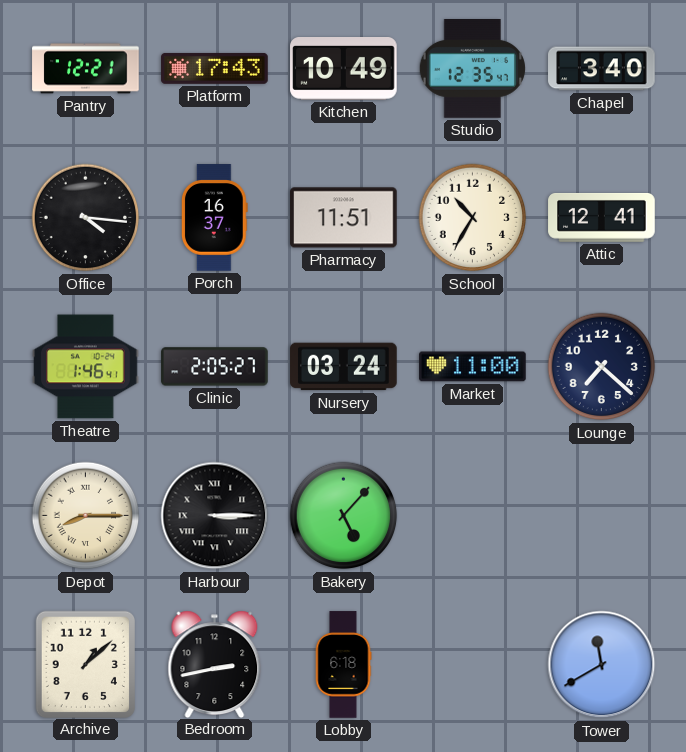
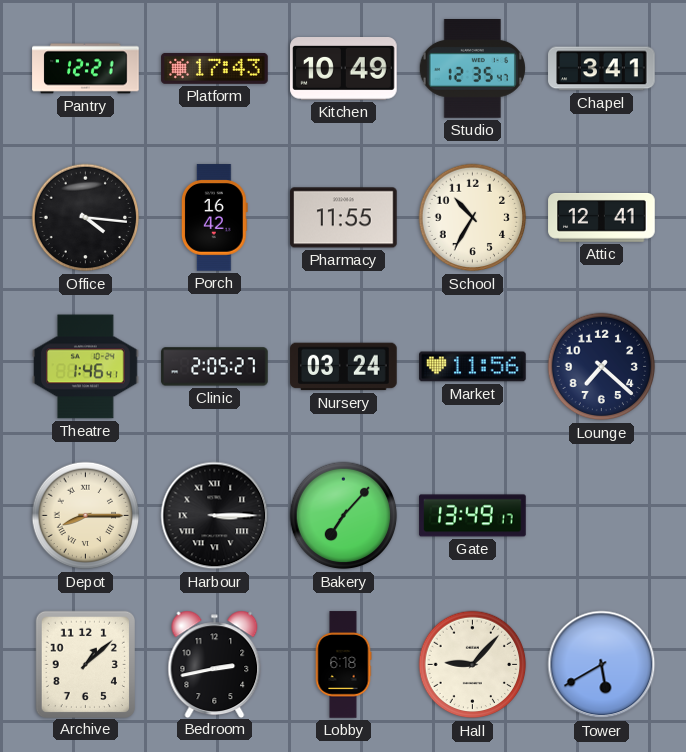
Chapel: 3:40 -> 3:41 (602, 69)
Porch: 16:37 -> 16:42 (214, 218)
Pharmacy: 11:51 -> 11:55 (344, 218)
Market: 11:00 -> 11:56 (473, 367)
Bakery: 5:07 -> 7:07 (344, 516)
Gate: none -> 13:49 (473, 516)
Hall: none -> 9:07 (473, 665)
Tower: 11:40 -> 5:40 (602, 665)
